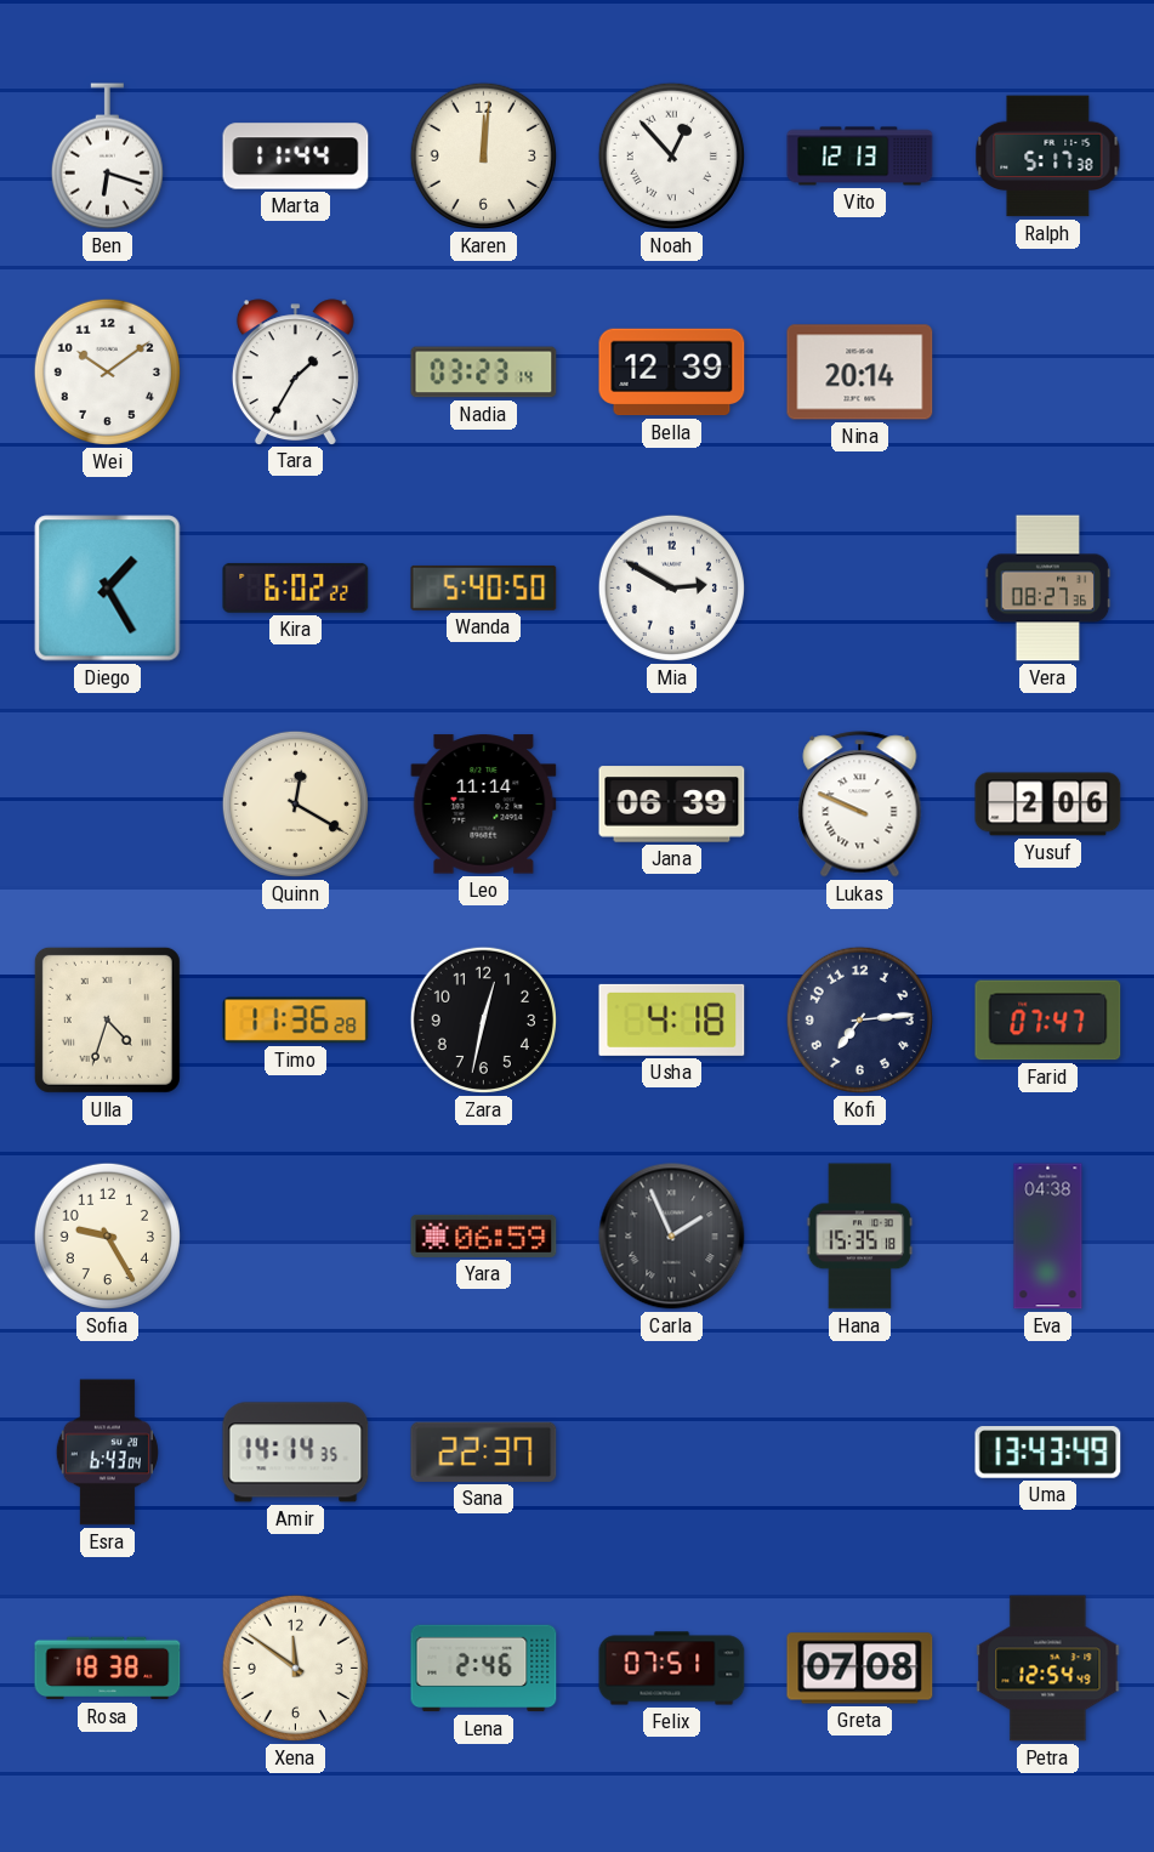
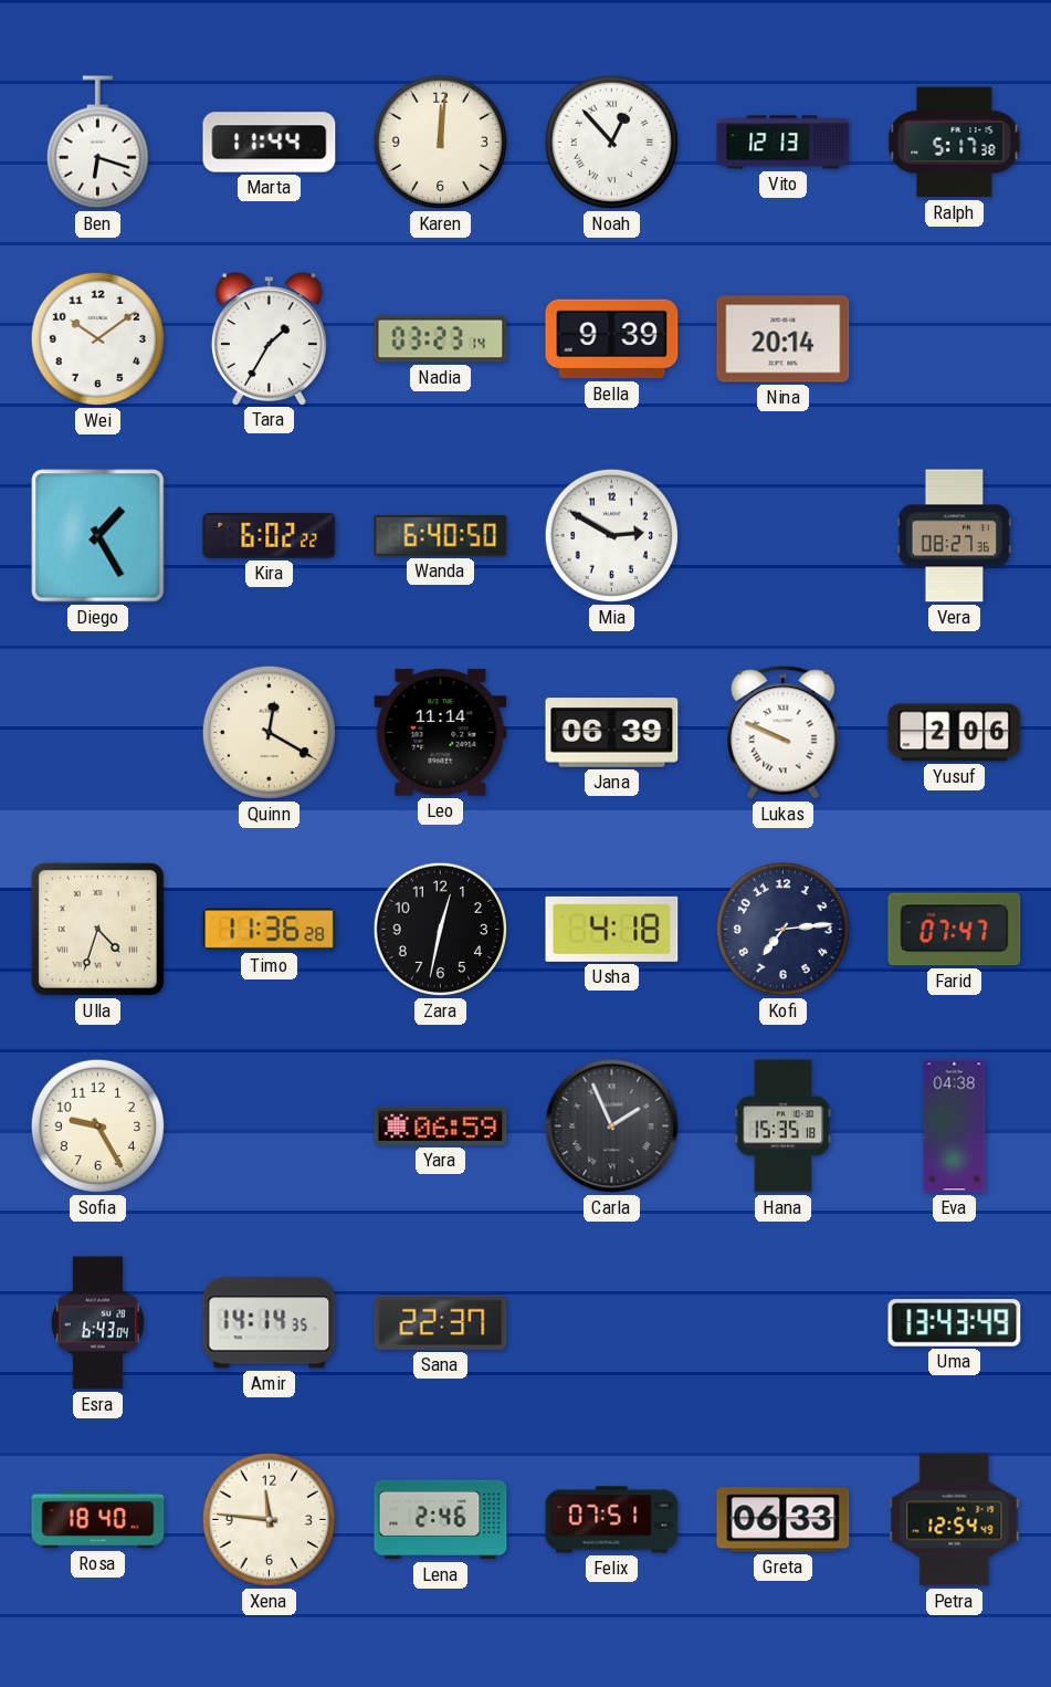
Bella: 12:39 -> 9:39 (612, 339)
Wanda: 5:40 -> 6:40 (441, 535)
Rosa: 18:38 -> 18:40 (98, 1520)
Xena: 11:51 -> 11:46 (269, 1519)
Greta: 07:08 -> 06:33 (784, 1520)
